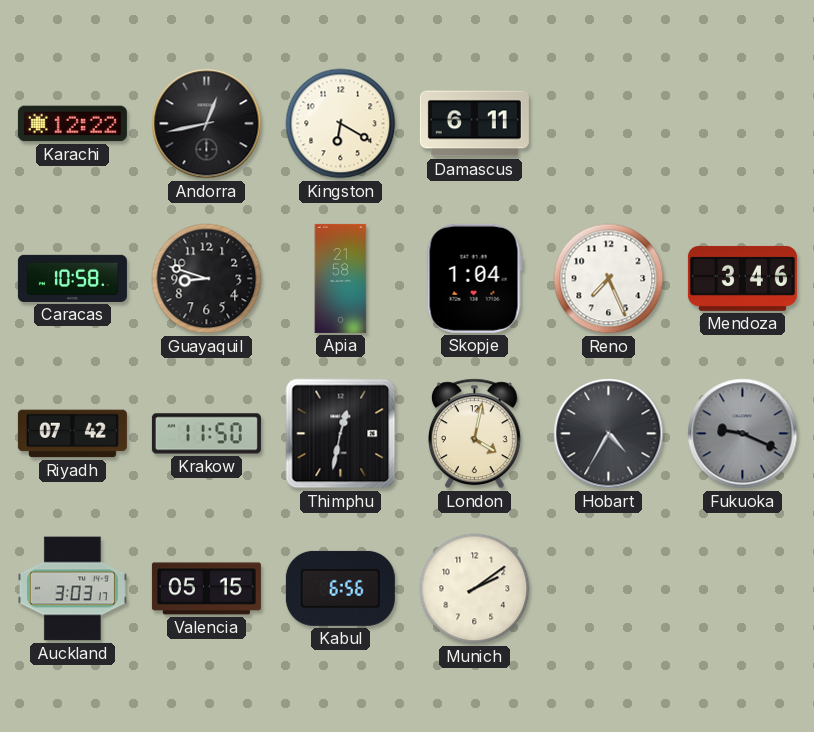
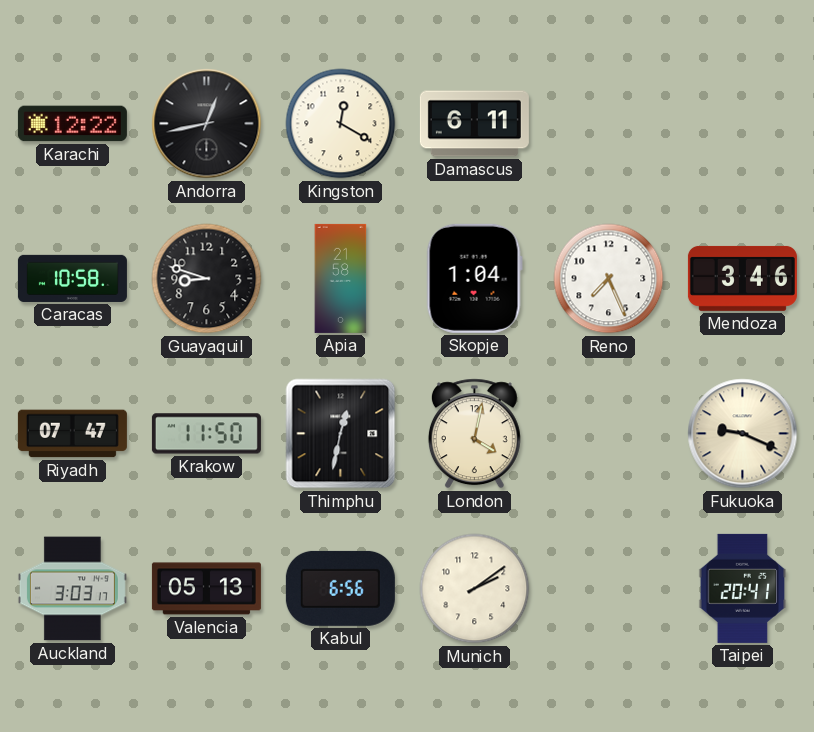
Kingston: 6:20 -> 12:20 (341, 124)
Riyadh: 07:42 -> 07:47 (72, 434)
Hobart: 4:35 -> none (609, 434)
Fukuoka dial: grey -> cream (743, 434)
Valencia: 05:15 -> 05:13 (206, 589)
Taipei: none -> 20:41 (743, 588)
